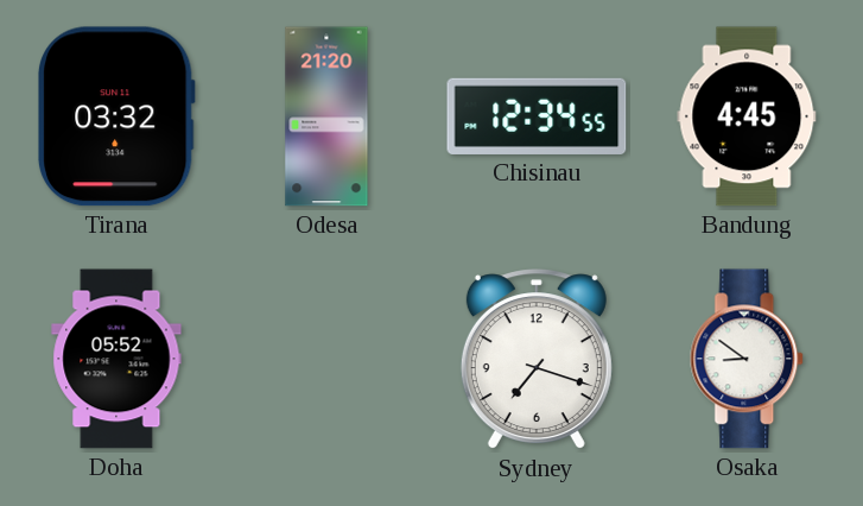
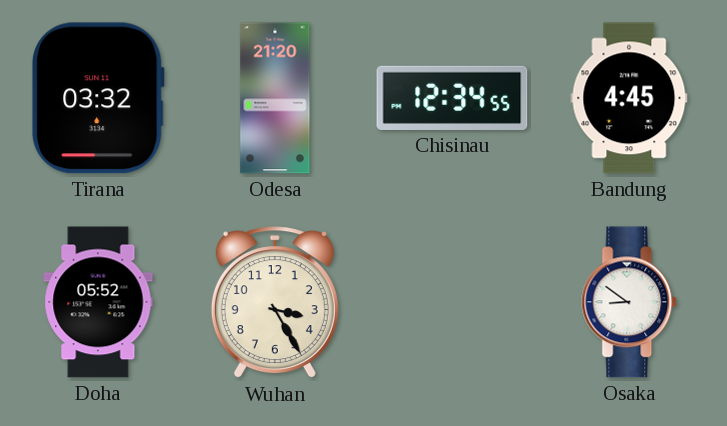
Wuhan: none -> 3:25 (275, 303)
Sydney: 7:18 -> none (537, 360)
